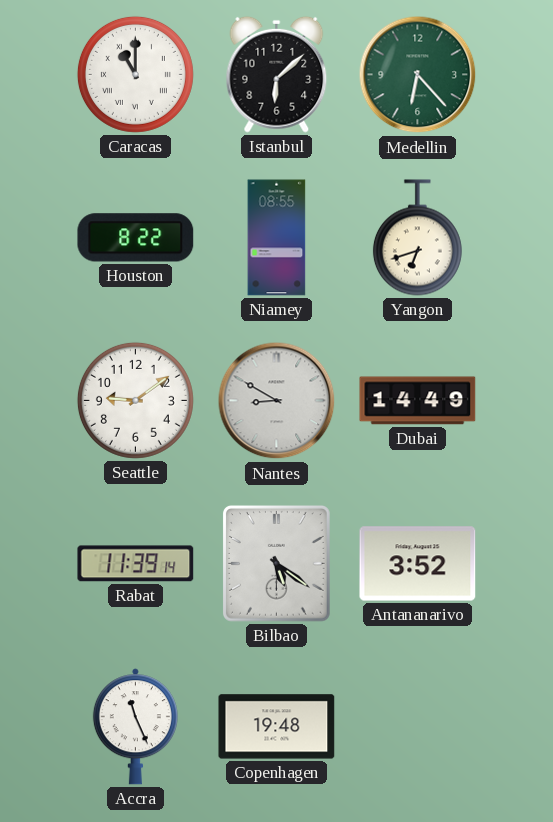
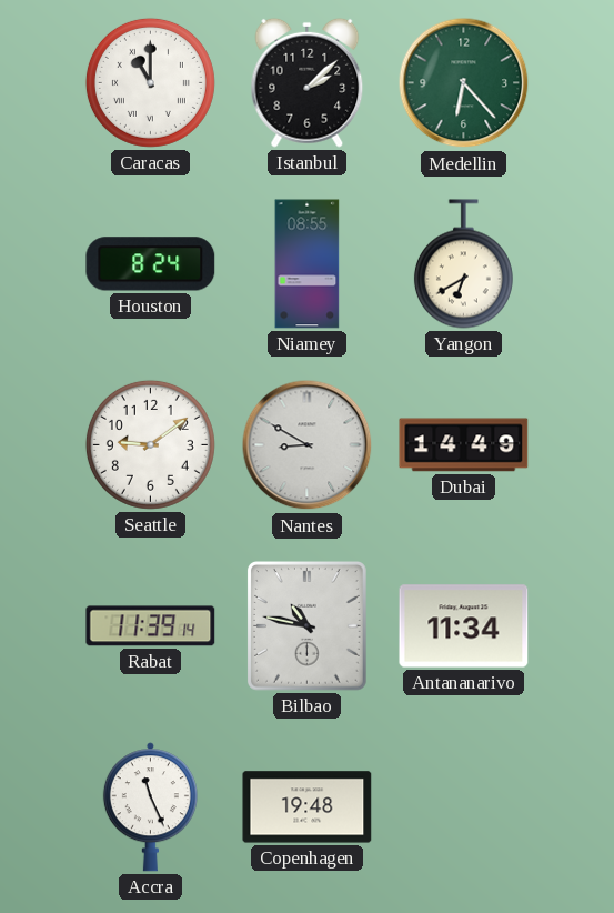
Istanbul: 6:08 -> 2:08 (308, 82)
Houston: 8:22 -> 8:24 (151, 264)
Yangon: 6:42 -> 6:40 (463, 264)
Bilbao: 5:21 -> 10:47 (306, 626)
Antananarivo: 3:52 -> 11:34 (464, 626)
